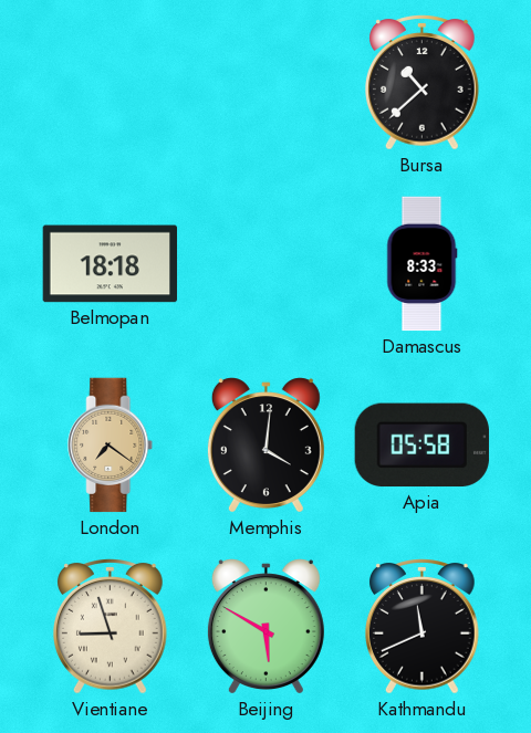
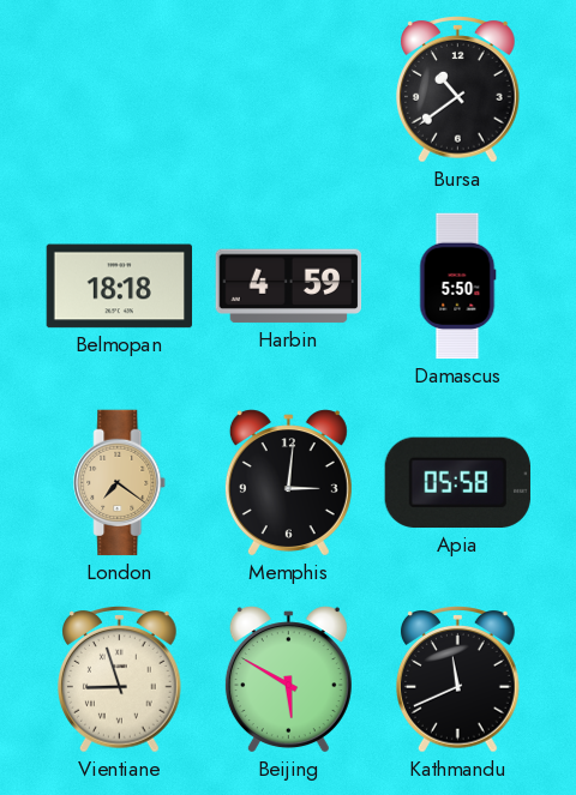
Bursa: 10:38 -> 10:39 (458, 90)
Harbin: none -> 4:59 (289, 287)
Damascus: 8:33 -> 5:50 (458, 287)
Memphis: 4:01 -> 3:01 (288, 483)
